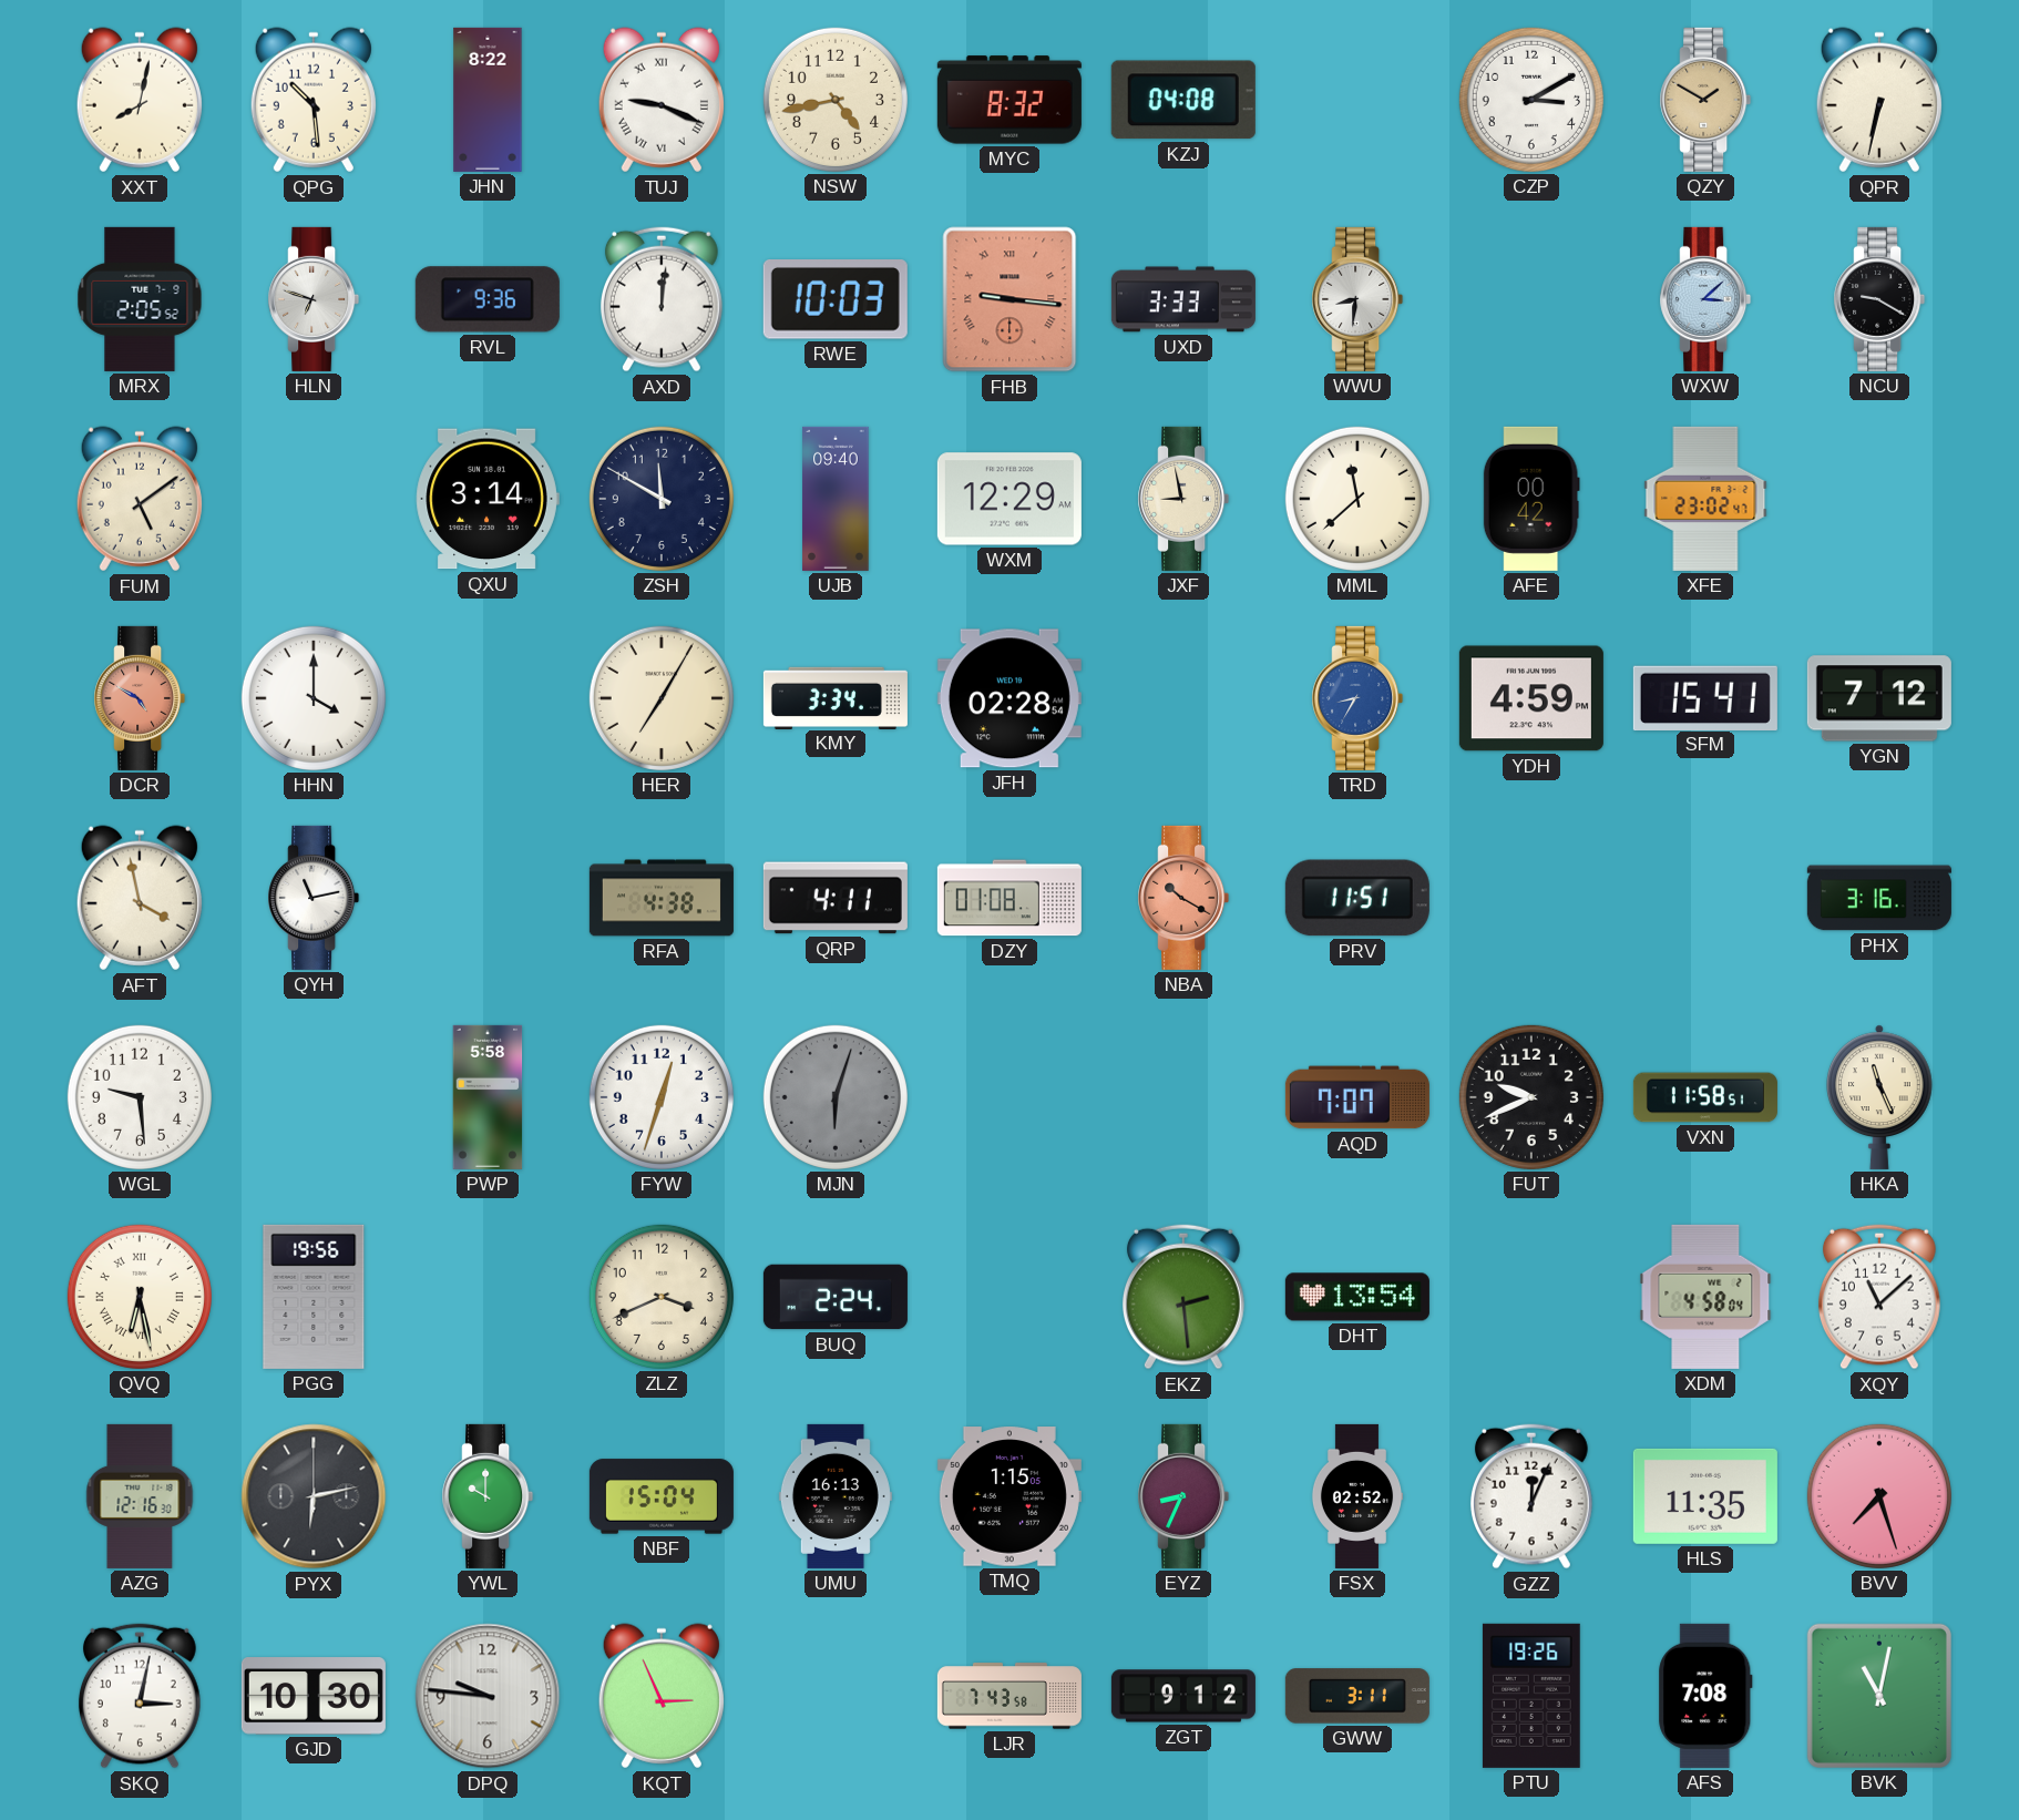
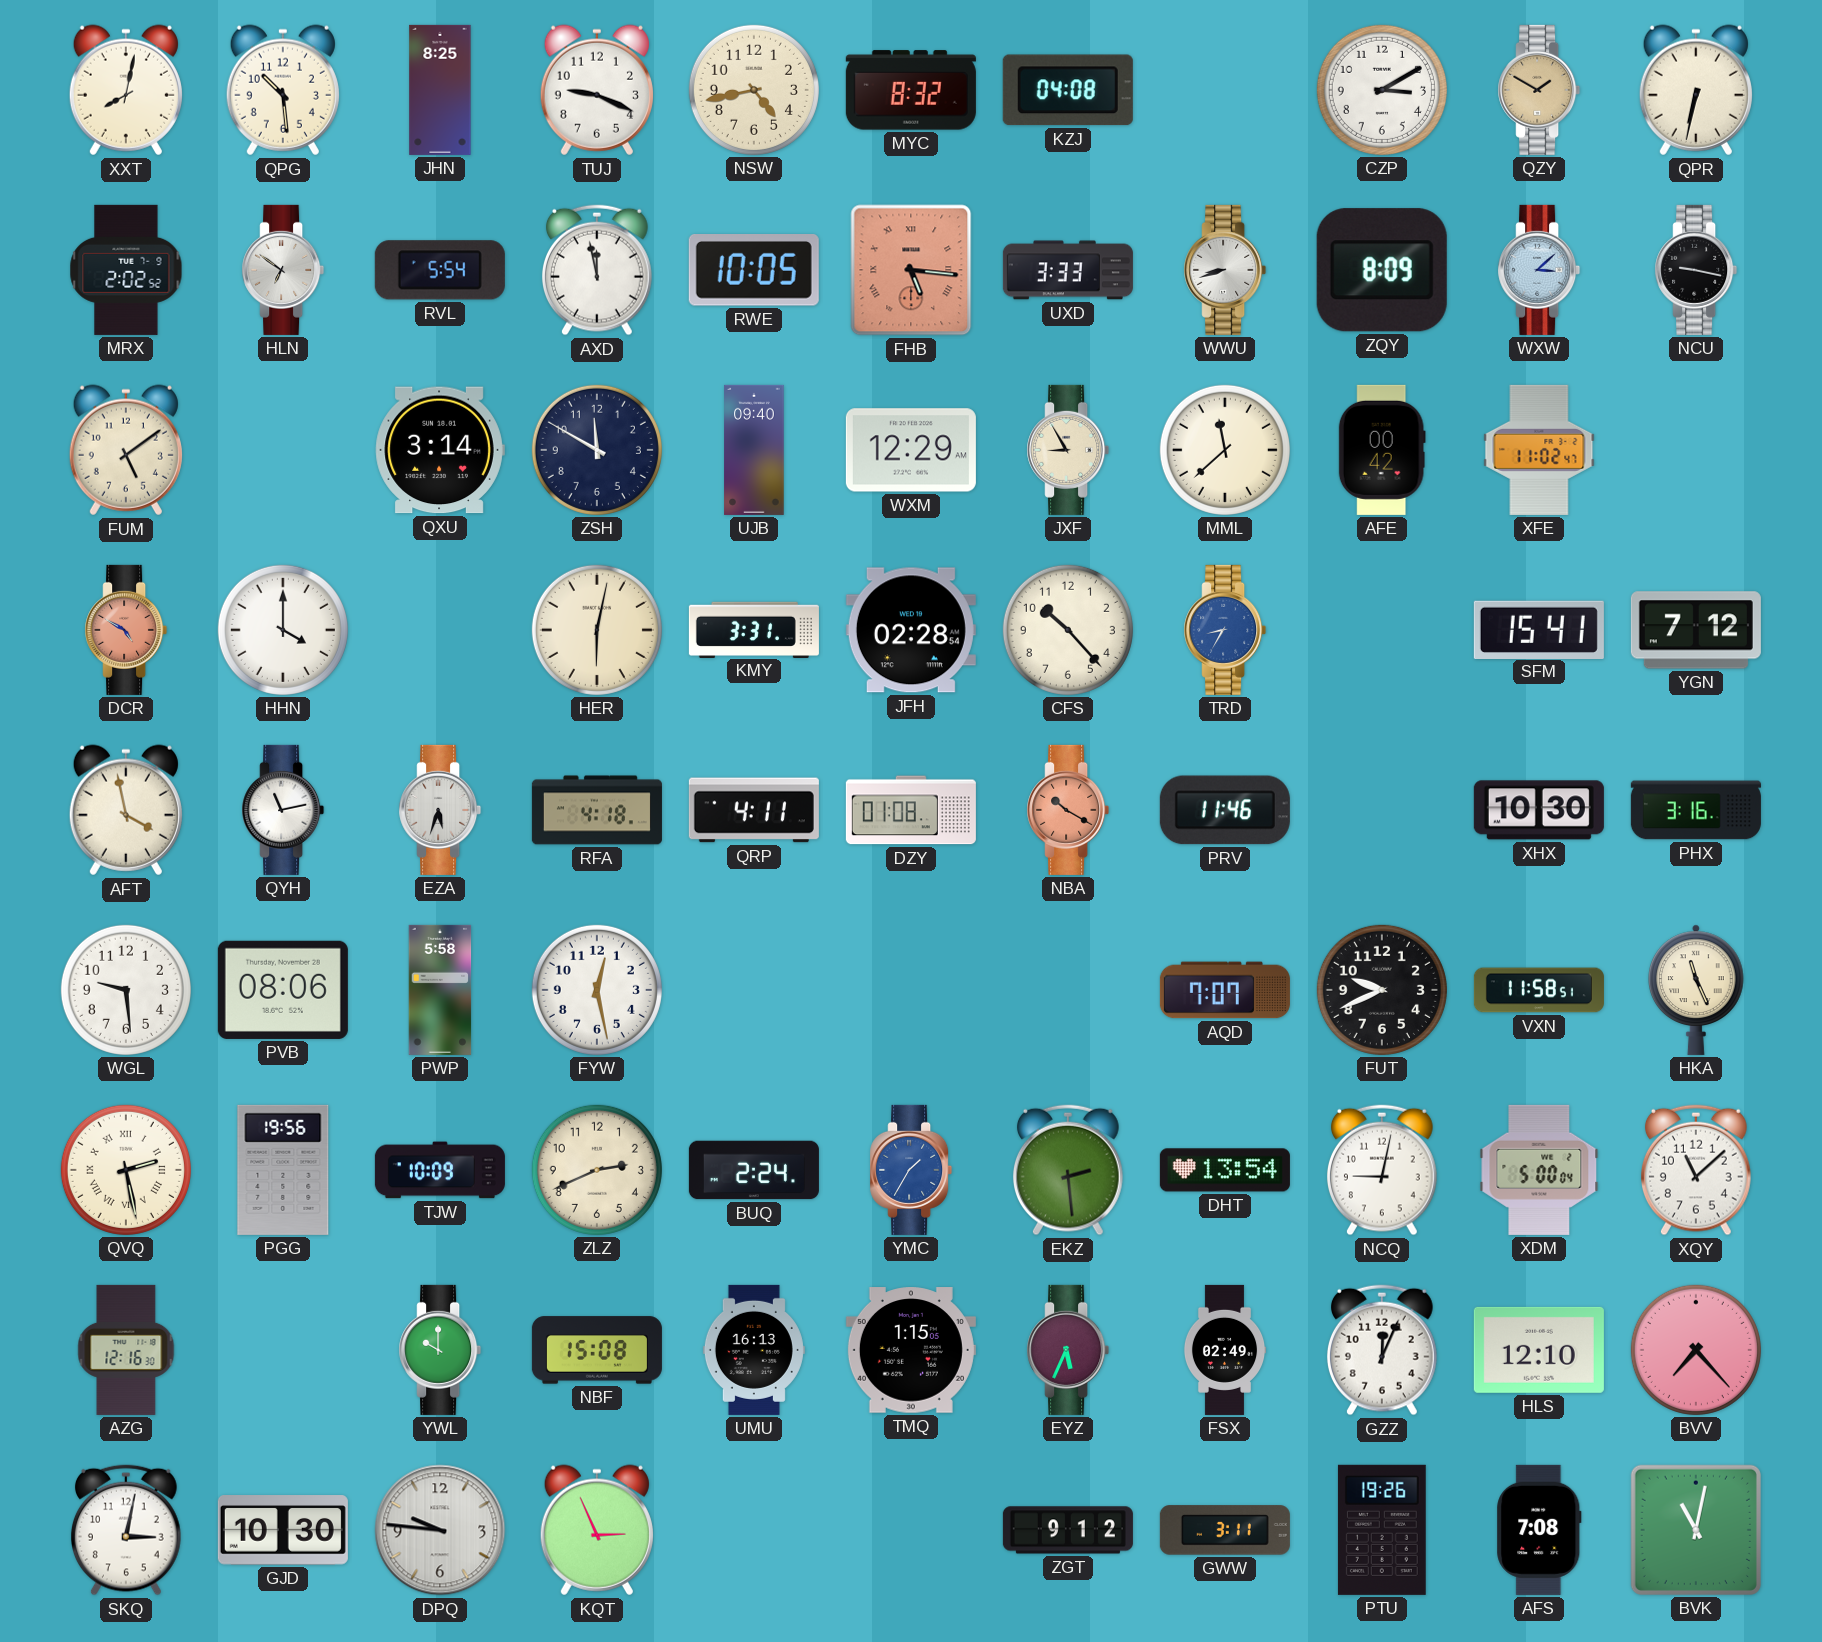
JHN: 8:22 -> 8:25 (440, 90)
TUJ numerals: Roman -> Arabic (597, 90)
MRX: 2:05 -> 2:02 (126, 270)
HLN: 6:48 -> 6:51 (283, 270)
RVL: 9:36 -> 5:54 (440, 270)
AXD: 12:01 -> 11:58 (597, 270)
RWE: 10:03 -> 10:05 (754, 271)
FHB: 9:16 -> 5:16 (911, 270)
WWU: 8:31 -> 8:42 (1225, 270)
ZQY: none -> 8:09 (1382, 270)
NCU: 9:20 -> 9:17 (1696, 270)
JXF: 8:58 -> 8:55 (1068, 450)
XFE: 23:02 -> 11:02 (1539, 450)
HER: 7:05 -> 6:02 (597, 630)
KMY: 3:34 -> 3:31 (754, 629)
CFS: none -> 10:23 (1068, 630)
YDH: 4:59 -> none (1531, 698)
EZA: none -> 5:33 (440, 810)
RFA: 4:38 -> 4:18 (597, 810)
PRV: 11:51 -> 11:46 (1225, 810)
XHX: none -> 10:30 (1539, 810)
PVB: none -> 08:06 (283, 990)
FYW: 12:33 -> 12:28 (597, 990)
MJN: 6:03 -> none (836, 1097)
QVQ: 6:28 -> 2:28 (126, 1170)
TJW: none -> 10:09 (440, 1170)
ZLZ: 3:41 -> 2:41 (597, 1170)
YMC: none -> 1:35 (911, 1170)
NCQ: none -> 9:02 (1382, 1170)
XDM: 4:58 -> 5:00 (1539, 1170)
PYX: 6:13 -> none (314, 1496)
NBF: 15:04 -> 15:08 (597, 1350)
EYZ: 8:34 -> 5:34 (1068, 1350)
FSX: 02:52 -> 02:49 (1225, 1350)
HLS: 11:35 -> 12:10 (1539, 1350)
BVV: 7:27 -> 7:23 (1696, 1350)
LJR: 7:43 -> none (1009, 1696)
